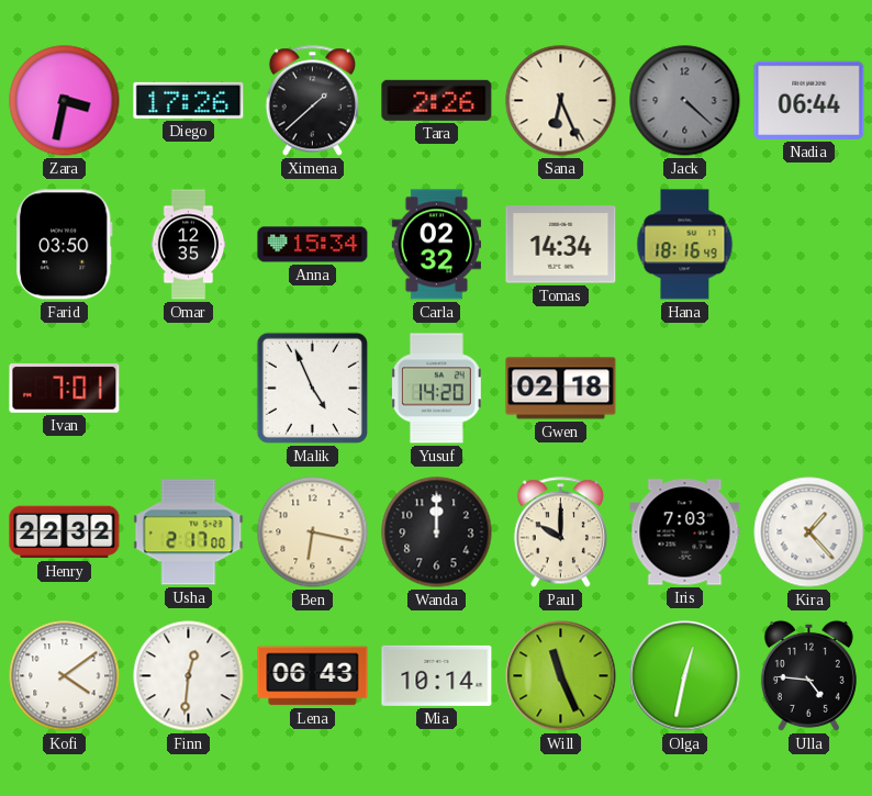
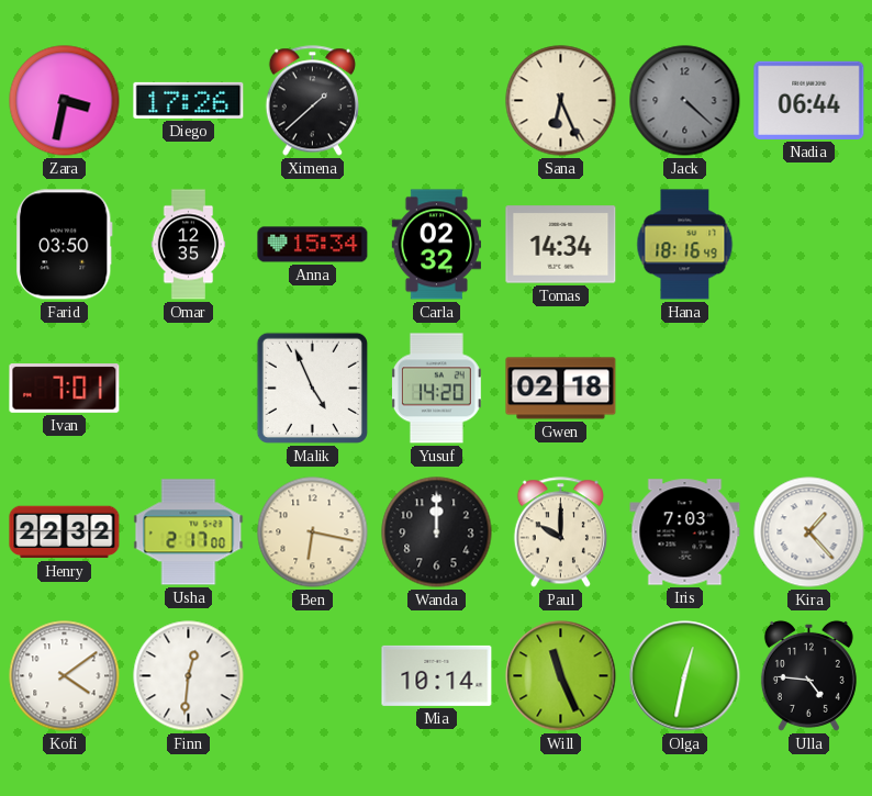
Tara: 2:26 -> none (437, 100)
Lena: 06:43 -> none (313, 676)
